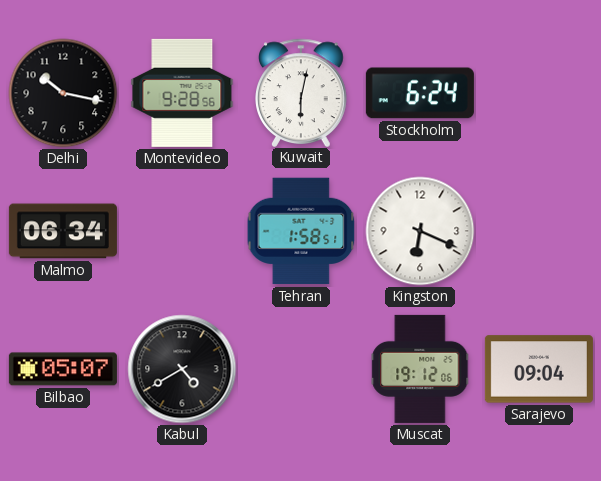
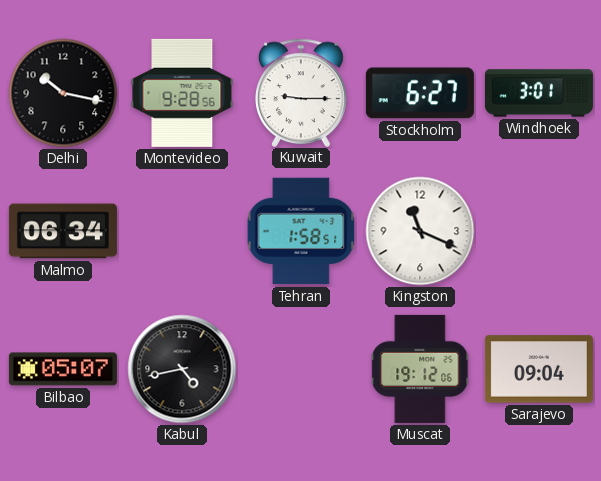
Kuwait: 6:02 -> 9:15 (302, 92)
Stockholm: 6:24 -> 6:27 (420, 93)
Windhoek: none -> 3:01 (539, 93)
Kingston: 6:19 -> 11:19 (420, 231)
Kabul: 4:40 -> 4:43 (182, 369)
